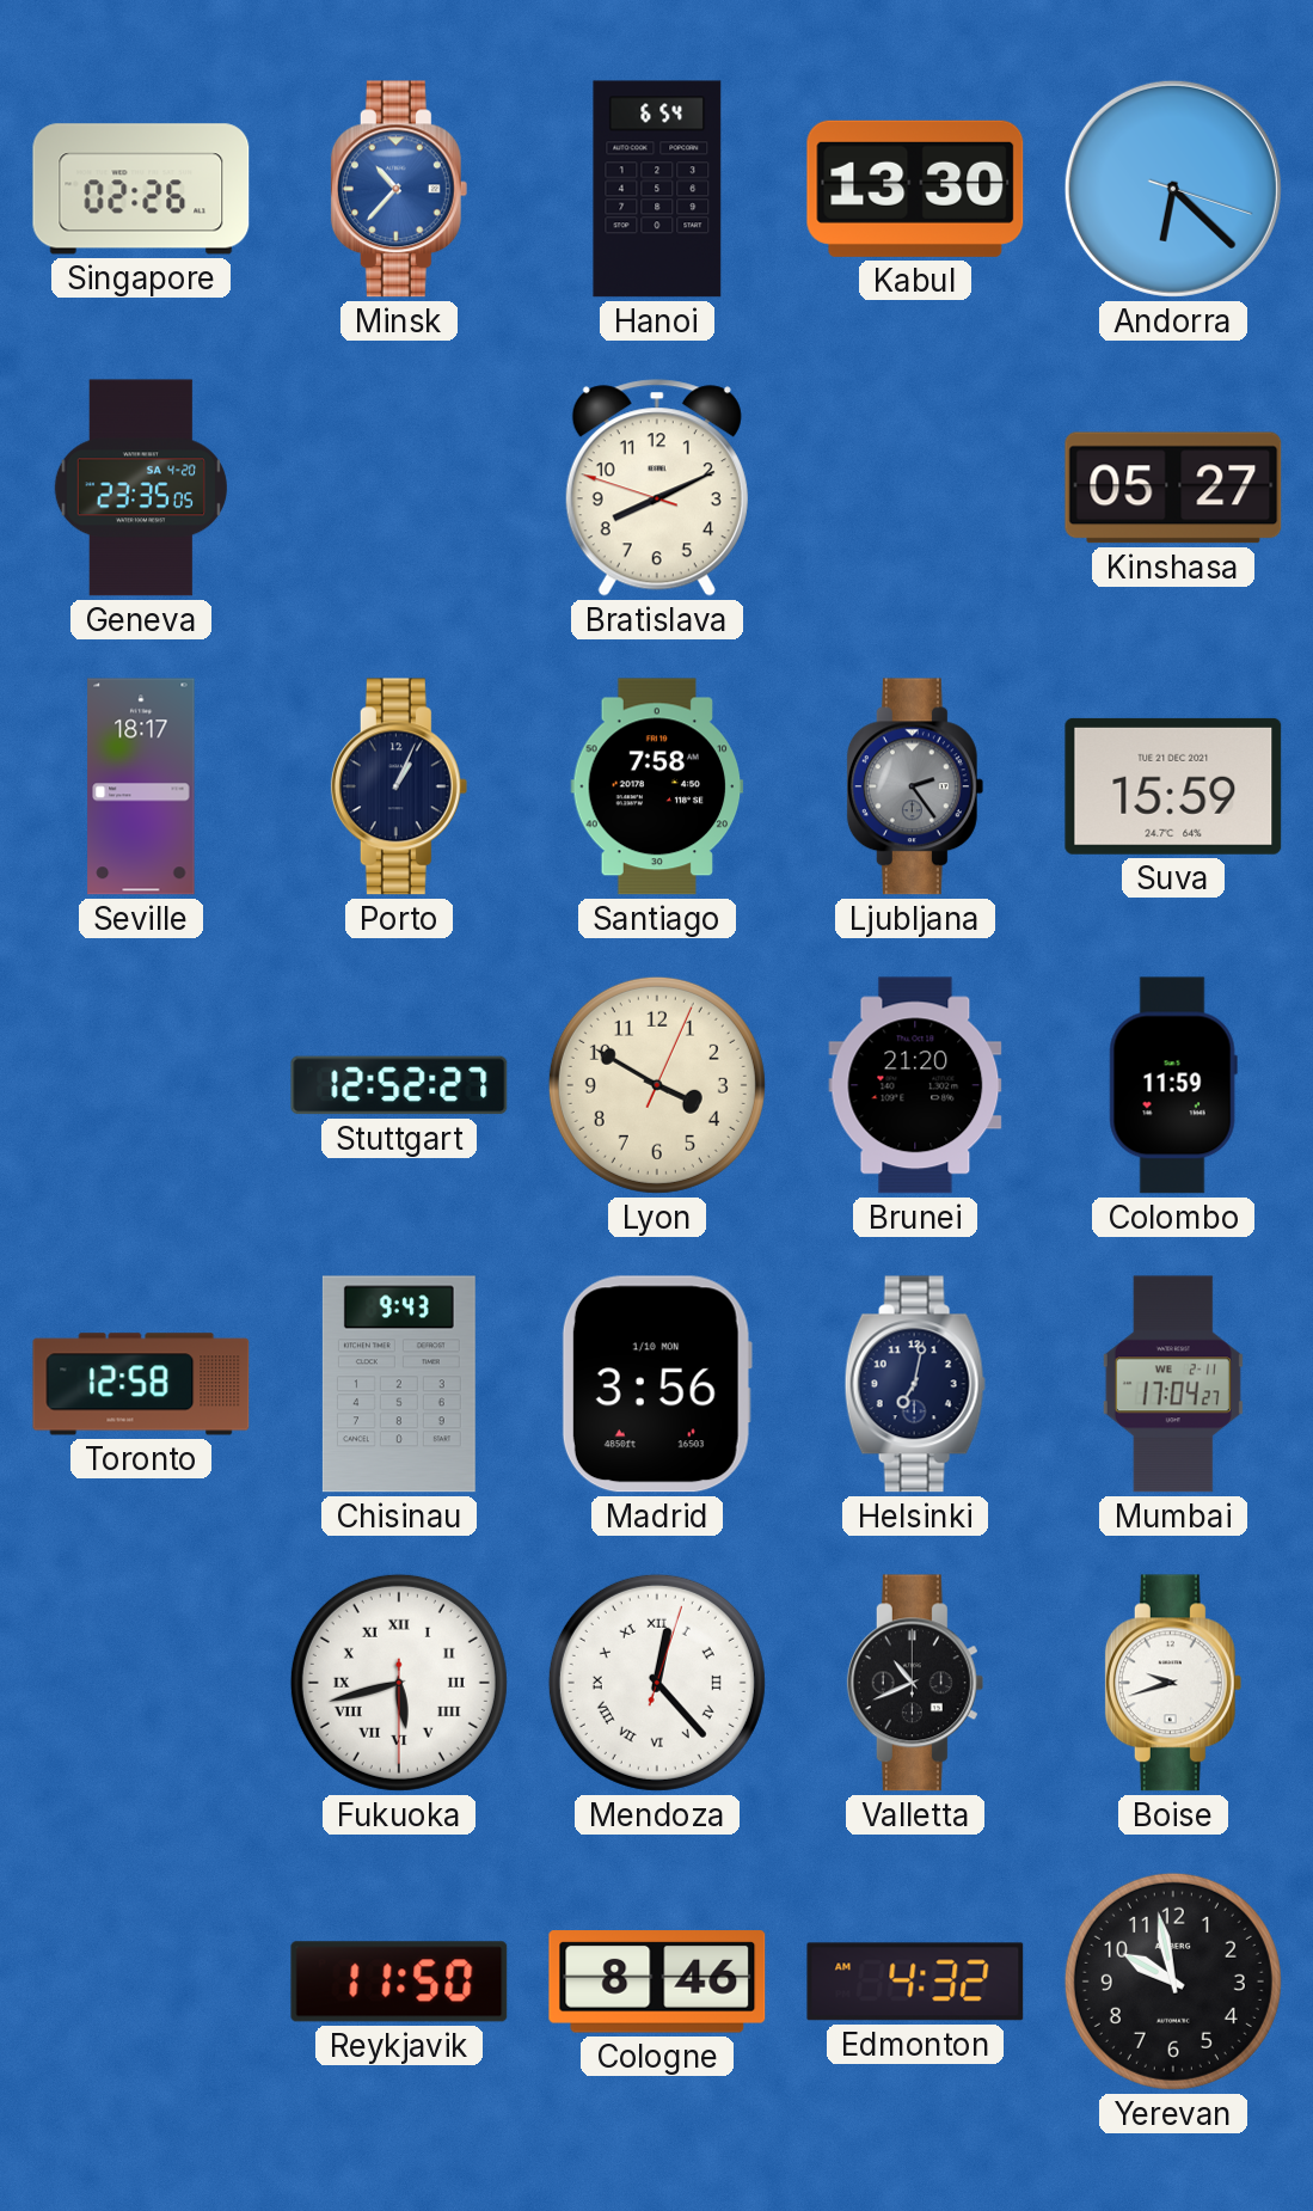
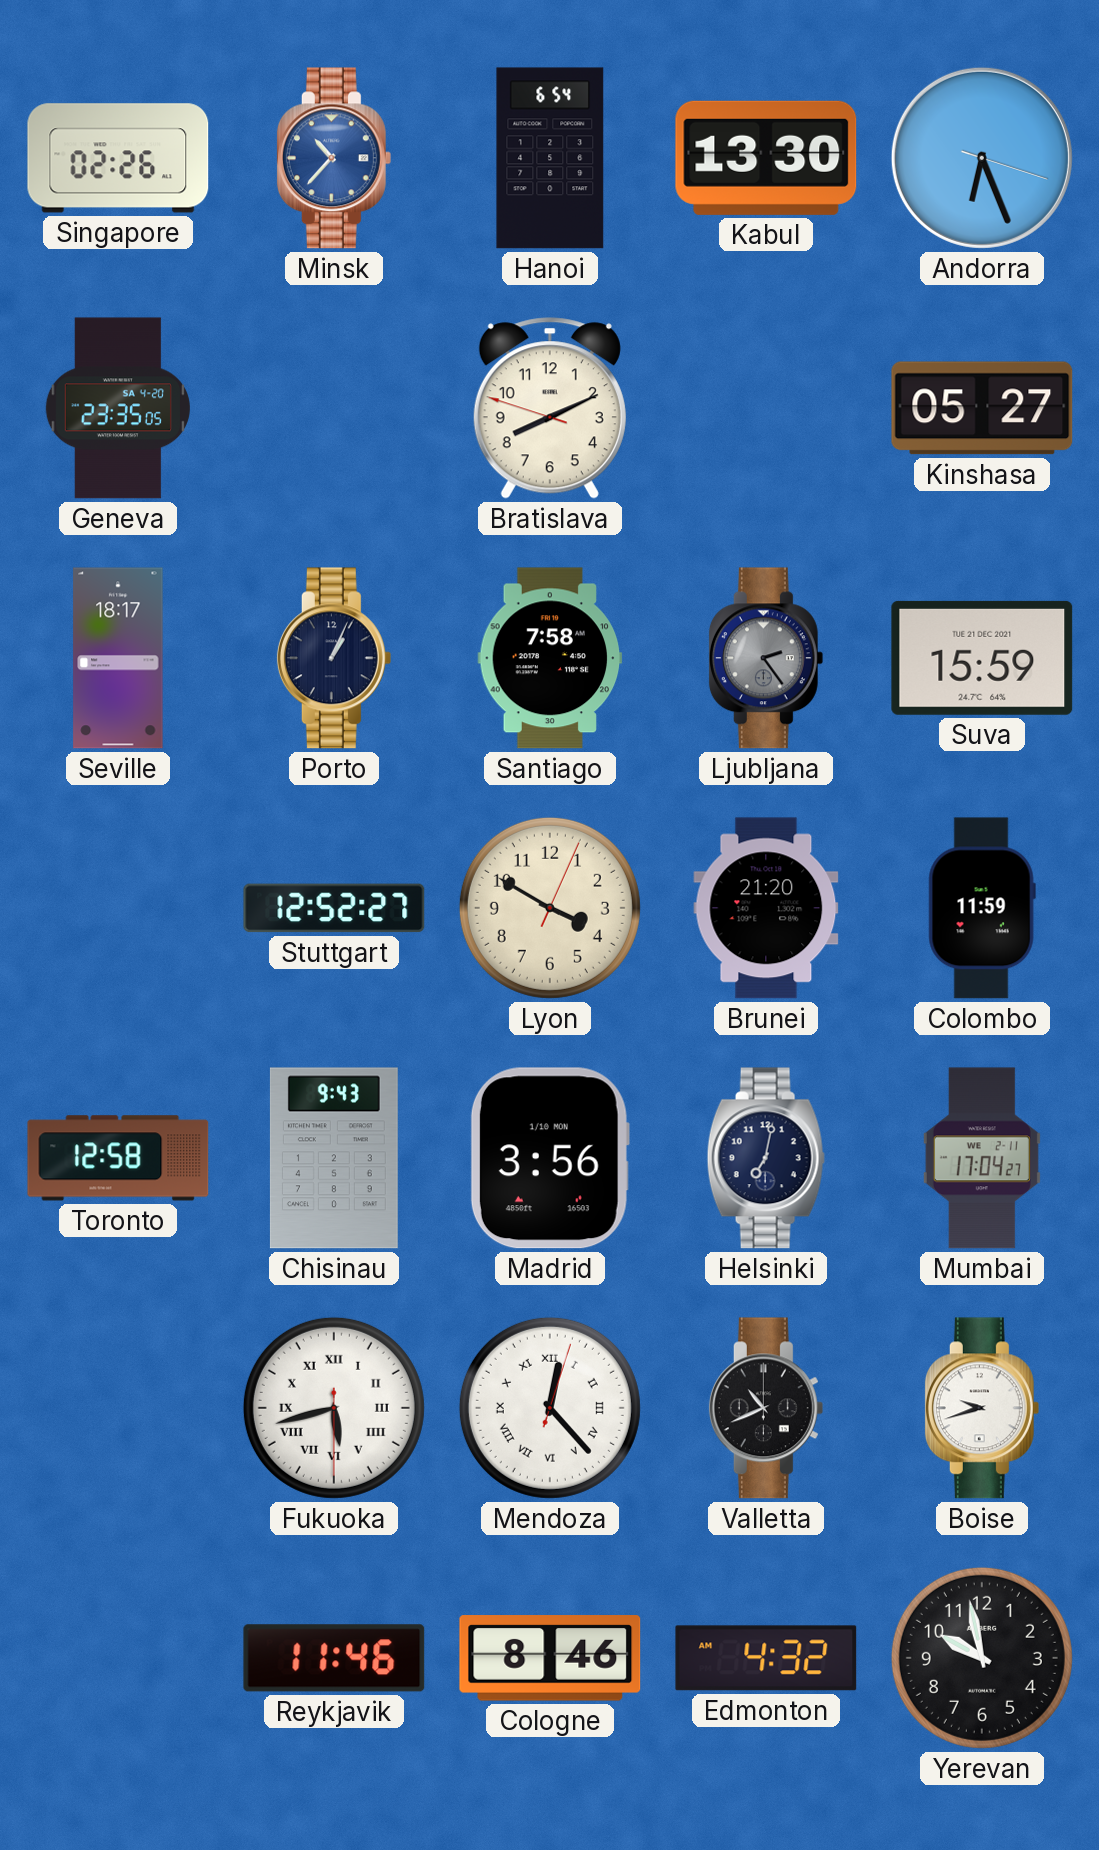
Andorra: 6:22 -> 6:26 (982, 158)
Reykjavik: 11:50 -> 11:46 (334, 1658)
